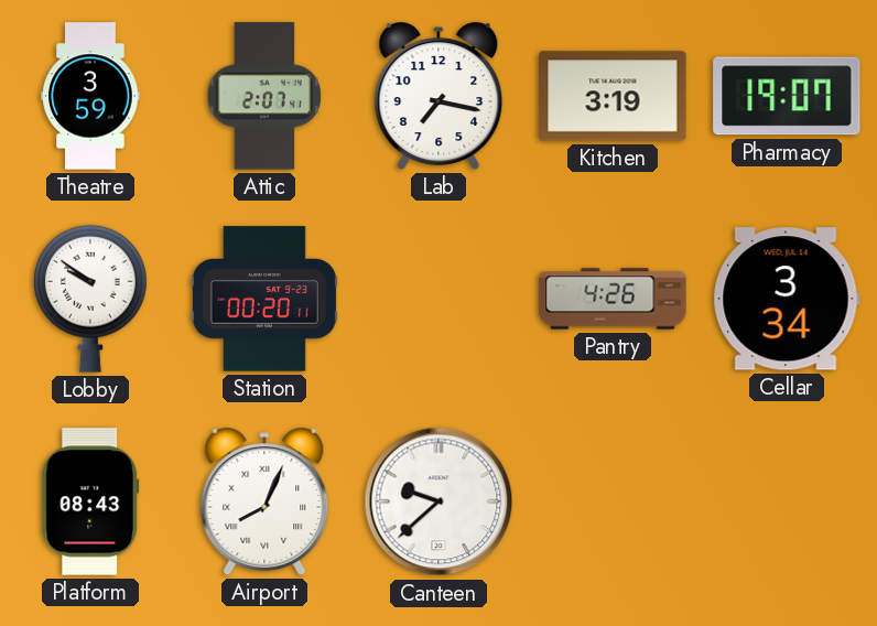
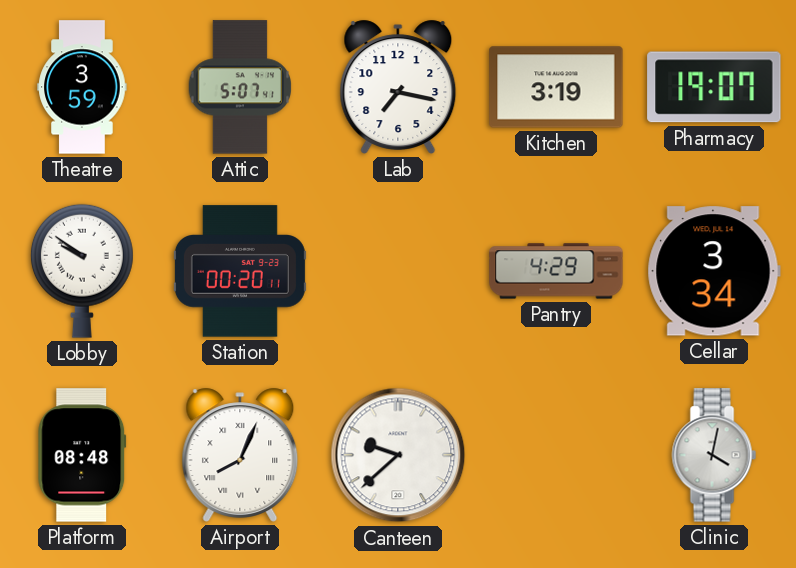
Attic: 2:07 -> 5:07 (239, 87)
Pantry: 4:26 -> 4:29 (556, 271)
Platform: 08:43 -> 08:48 (82, 455)
Clinic: none -> 4:02 (714, 455)
